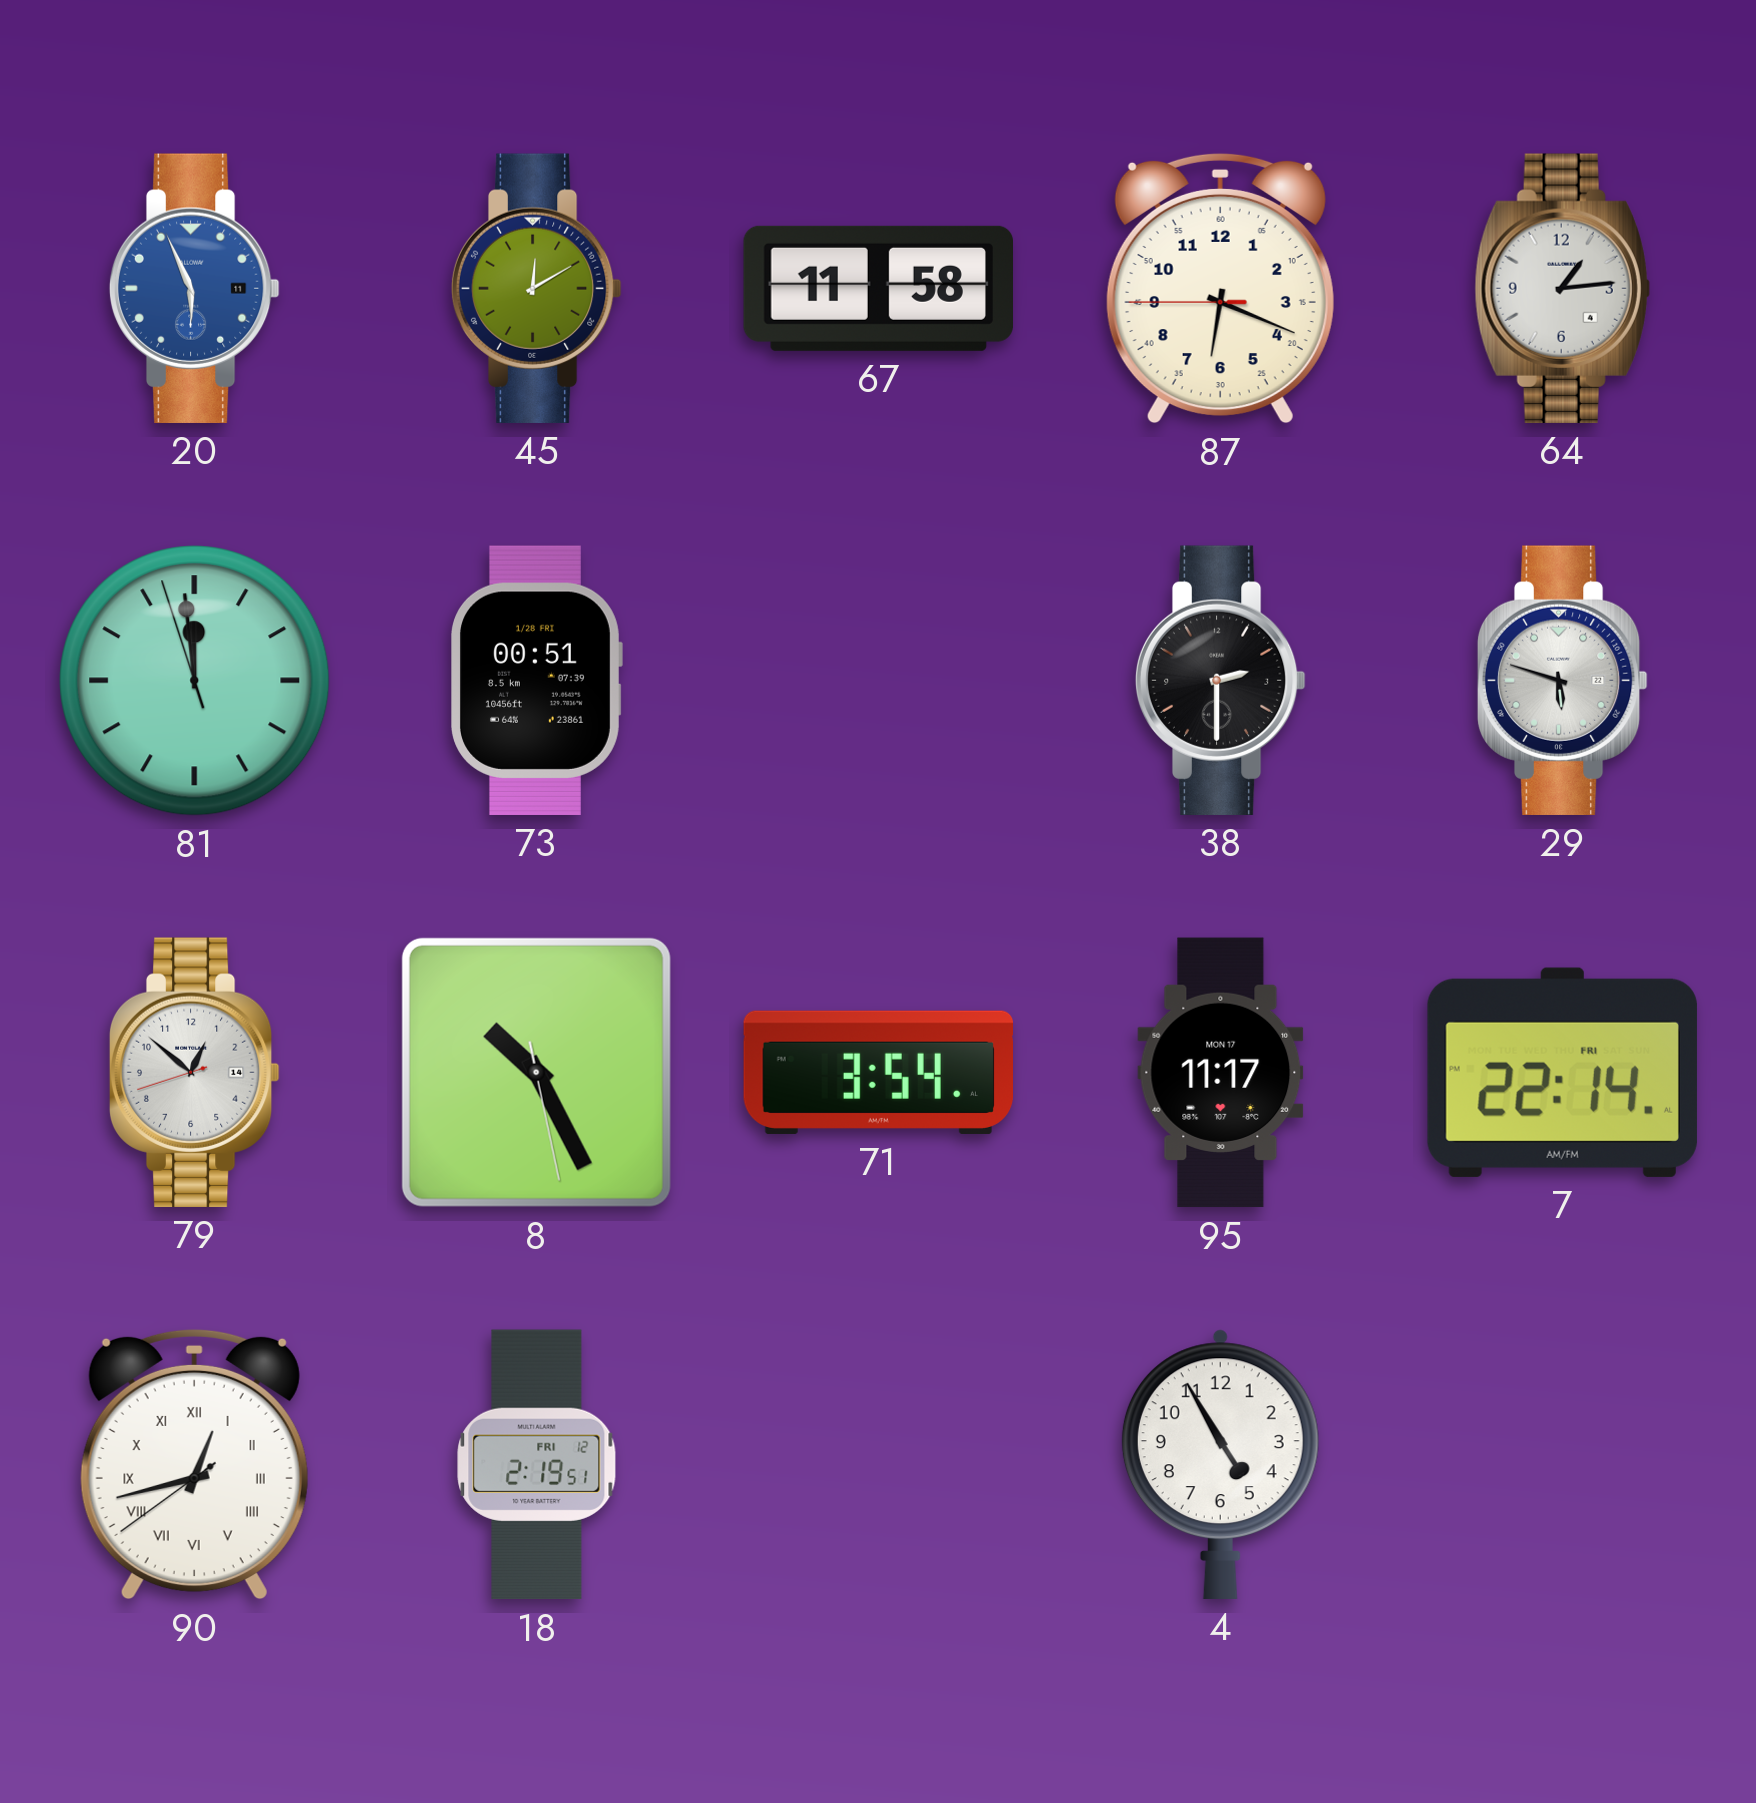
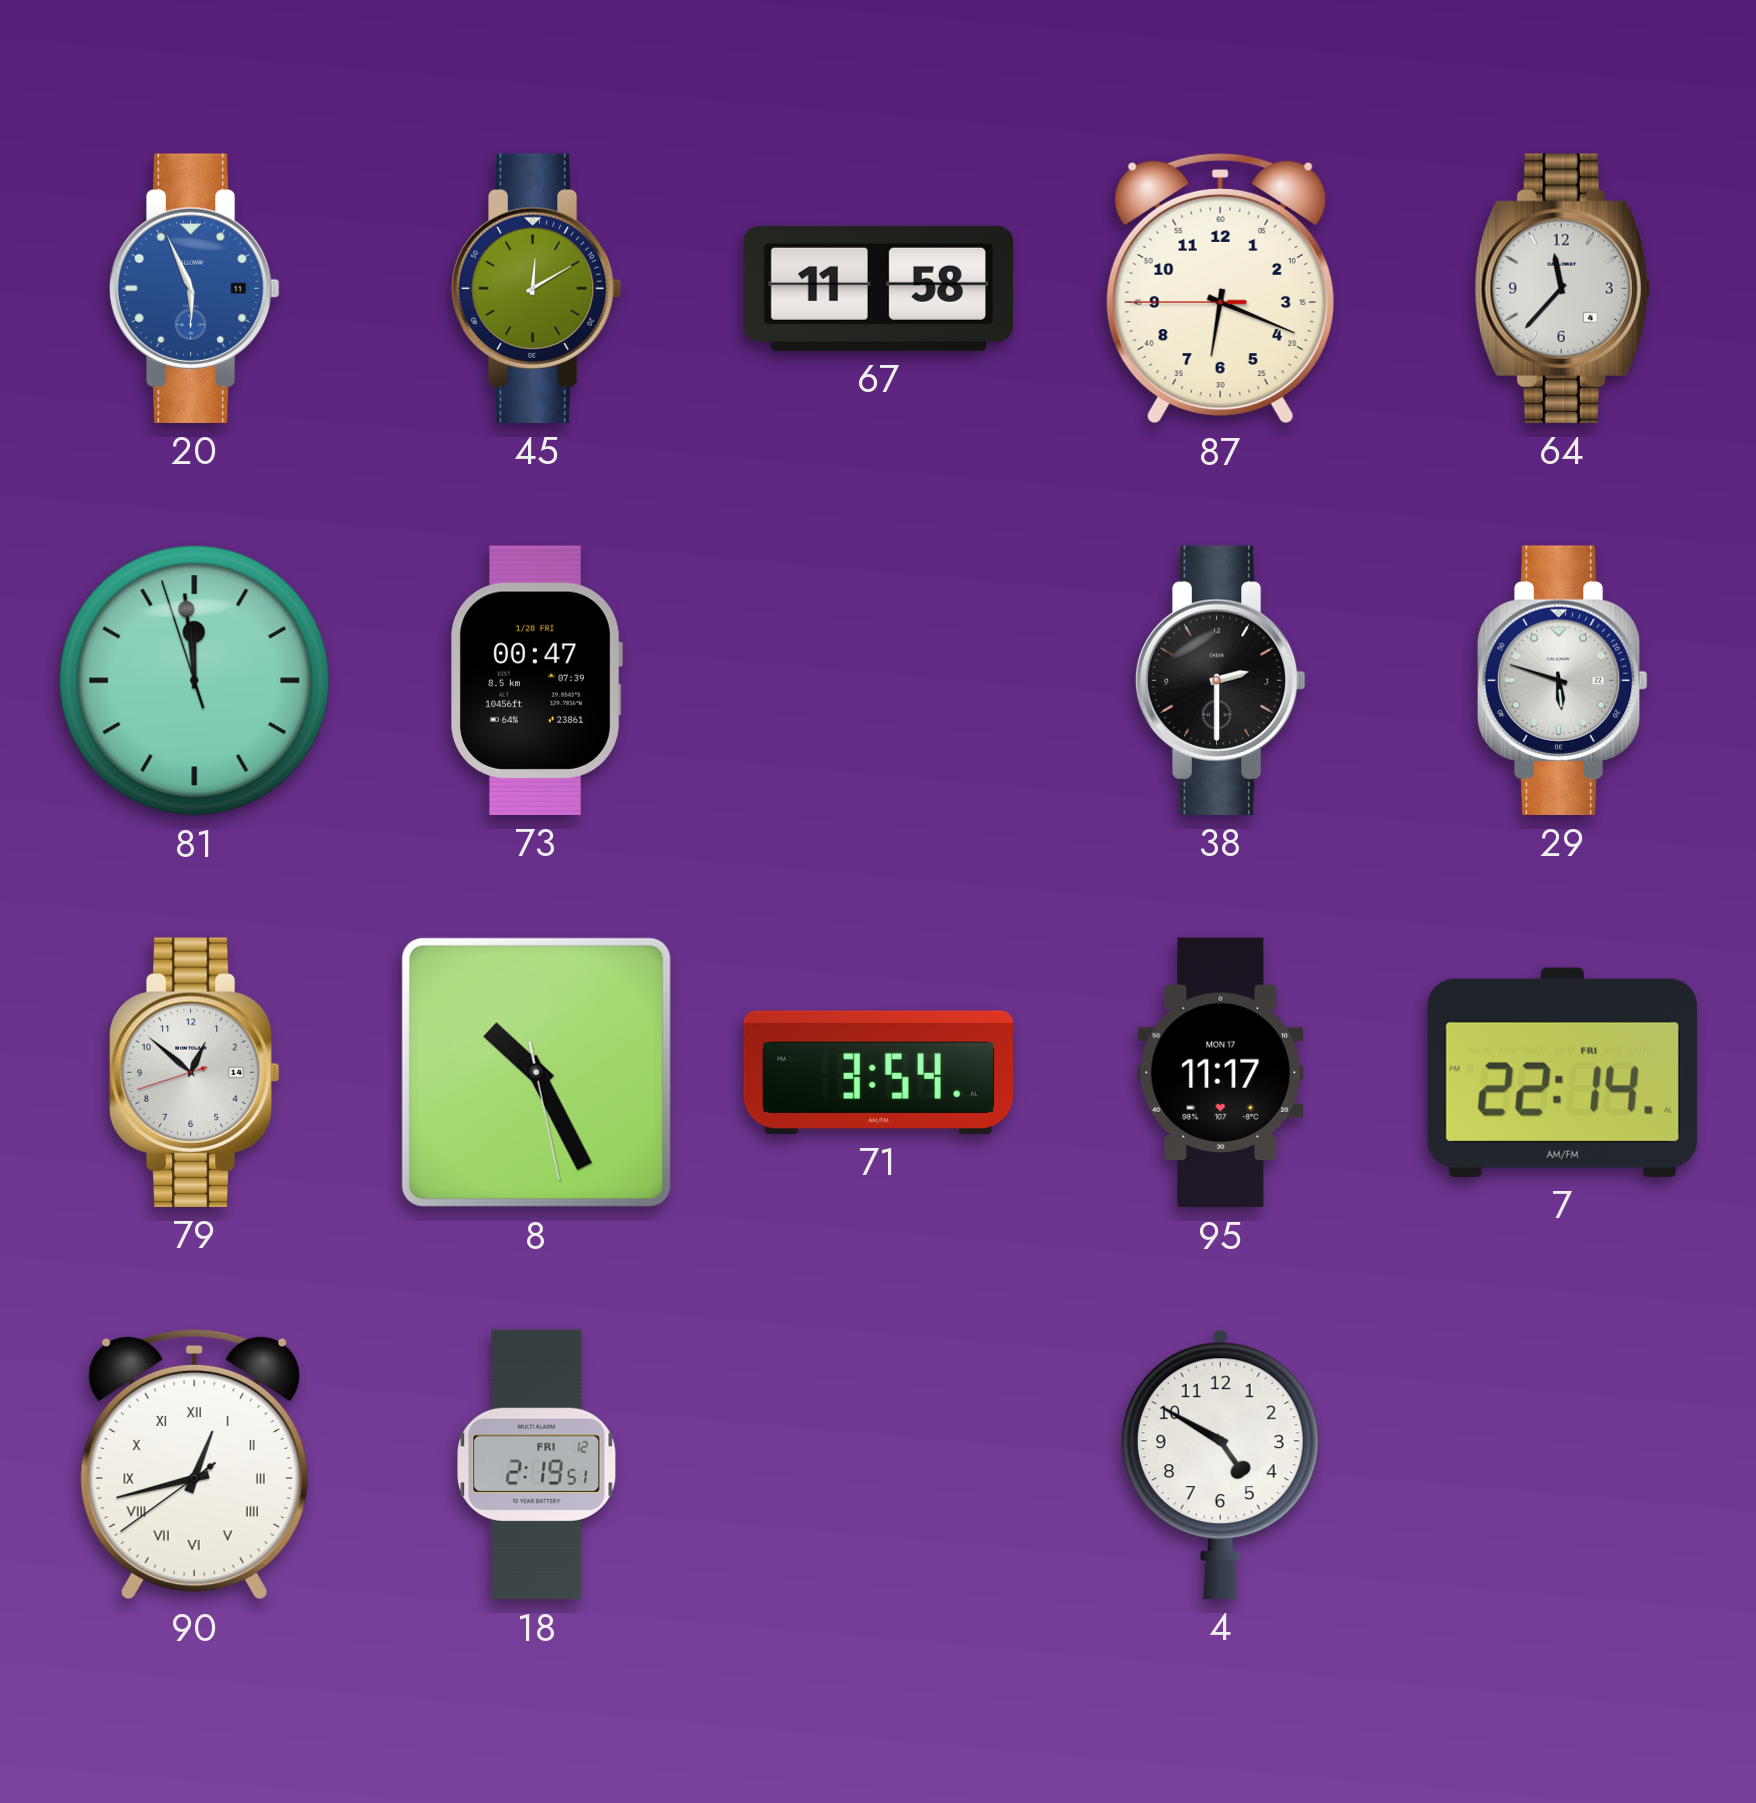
64: 1:14 -> 11:37 (1562, 288)
73: 00:51 -> 00:47 (536, 680)
4: 4:55 -> 4:50 (1220, 1464)
